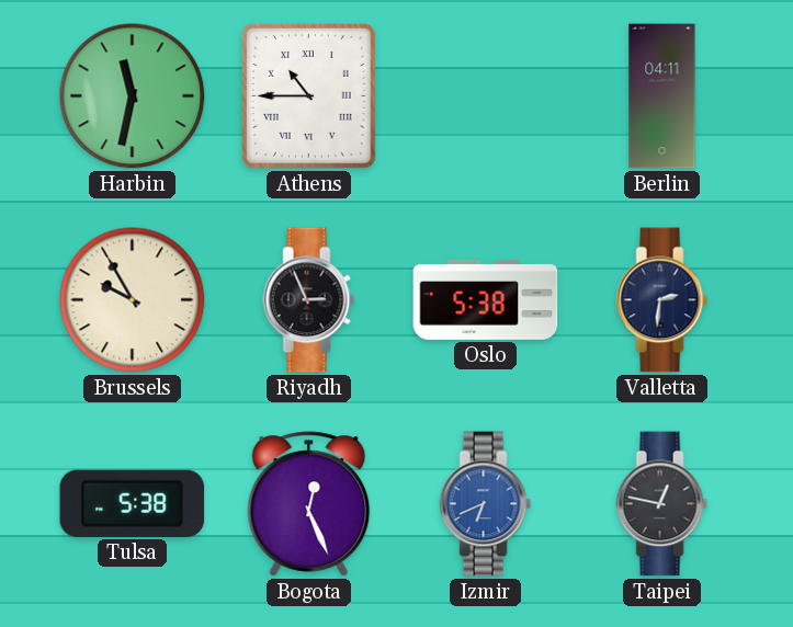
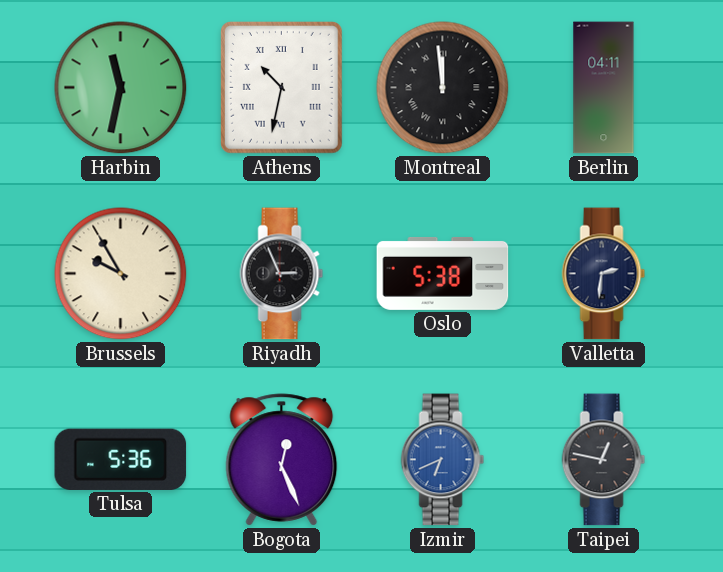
Athens: 10:45 -> 10:32 (281, 87)
Montreal: none -> 11:59 (443, 88)
Tulsa: 5:38 -> 5:36 (121, 459)
